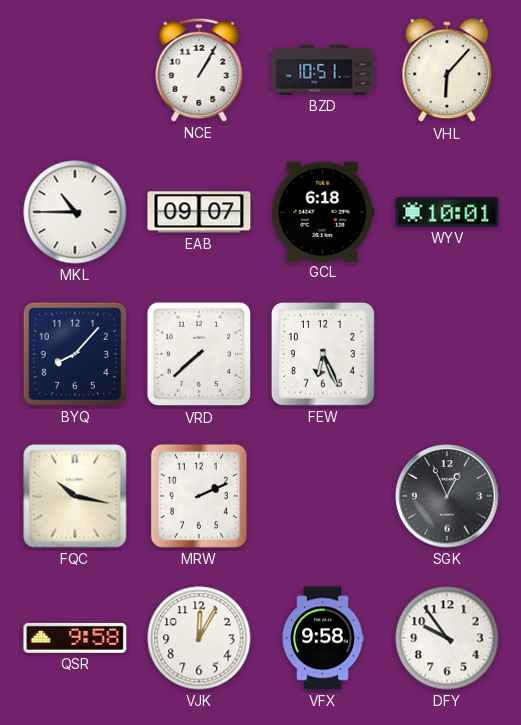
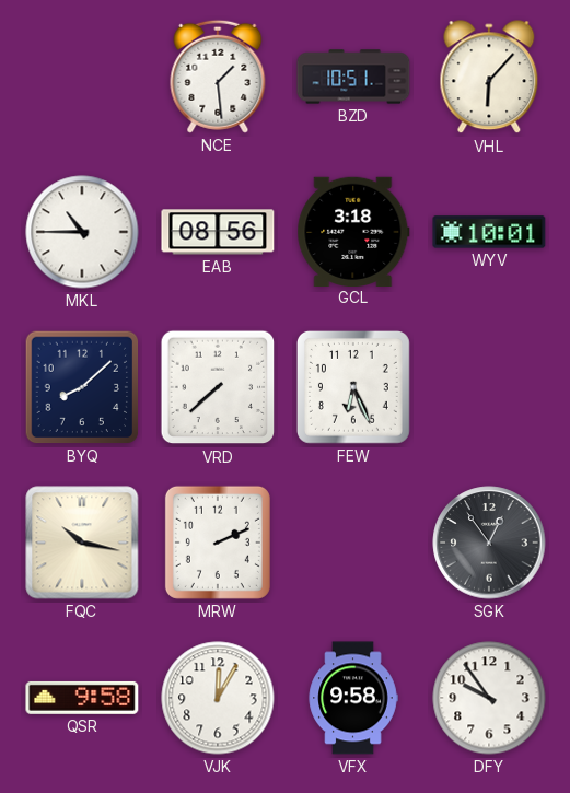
NCE: 1:05 -> 1:29 (218, 77)
EAB: 09:07 -> 08:56 (218, 232)
GCL: 6:18 -> 3:18 (353, 231)
BYQ: 8:07 -> 8:08 (82, 387)
SGK: 12:56 -> 12:54 (489, 543)
